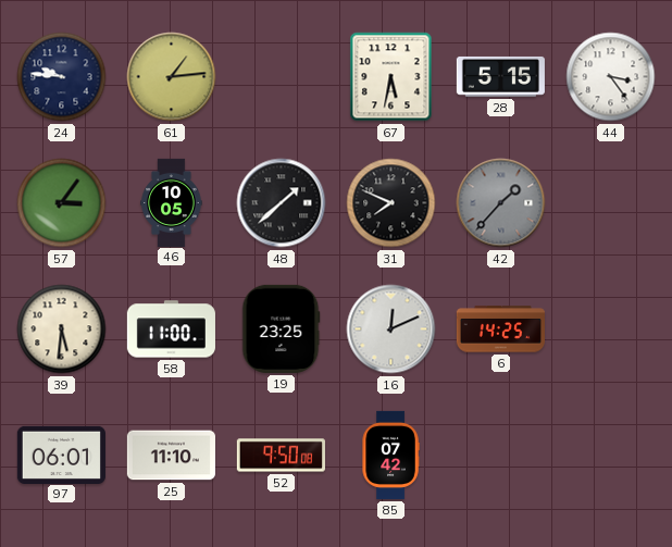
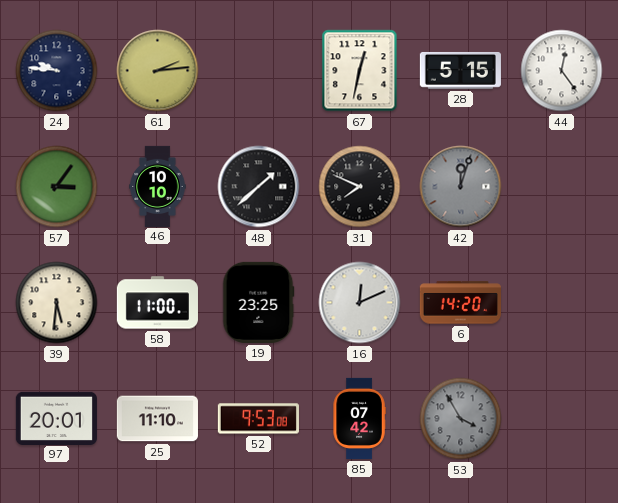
61: 1:14 -> 2:14 (158, 71)
67: 5:32 -> 12:32 (360, 71)
44: 3:24 -> 12:24 (562, 71)
46: 10:05 -> 10:10 (158, 186)
42: 1:37 -> 12:03 (461, 187)
6: 14:25 -> 14:20 (460, 303)
97: 06:01 -> 20:01 (56, 418)
52: 9:50 -> 9:53 (258, 419)
53: none -> 3:55 (461, 419)
